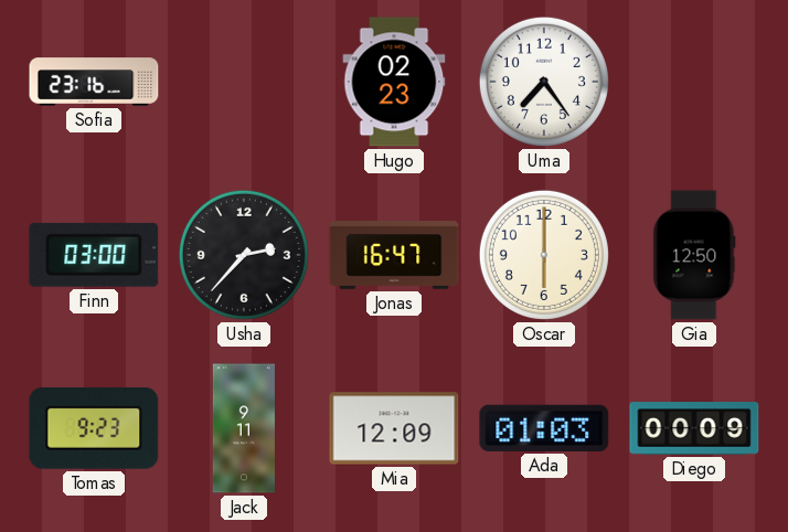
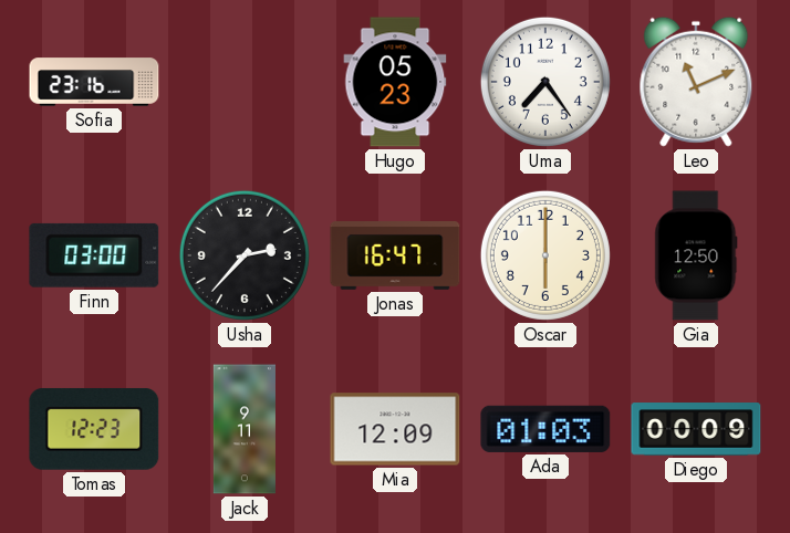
Hugo: 02:23 -> 05:23 (395, 82)
Leo: none -> 11:11 (696, 82)
Tomas: 9:23 -> 12:23 (94, 429)
